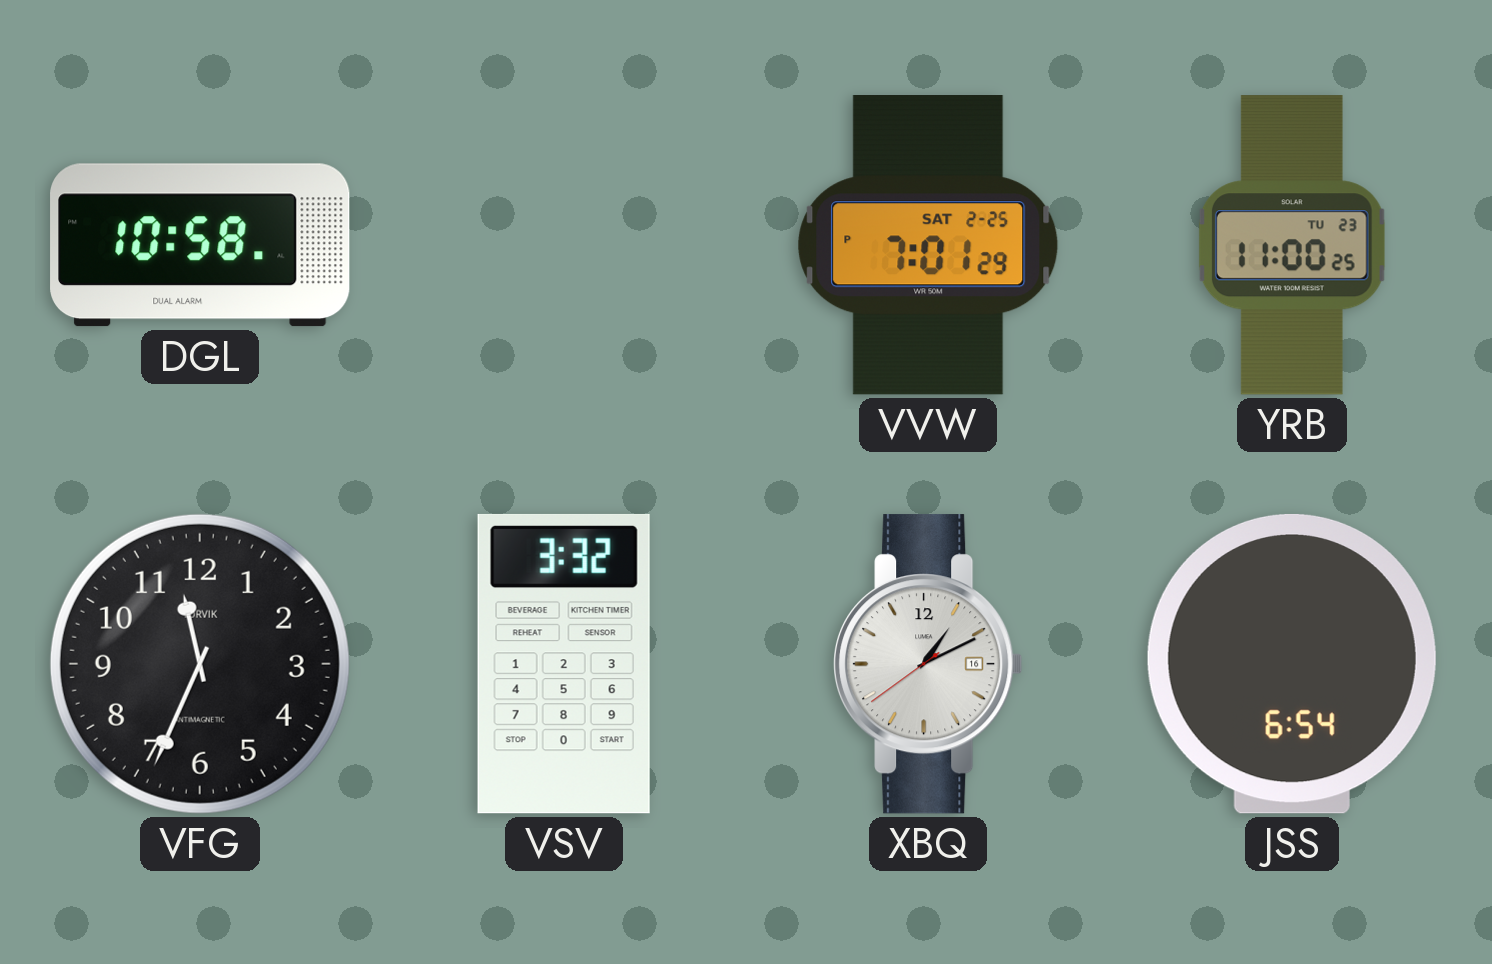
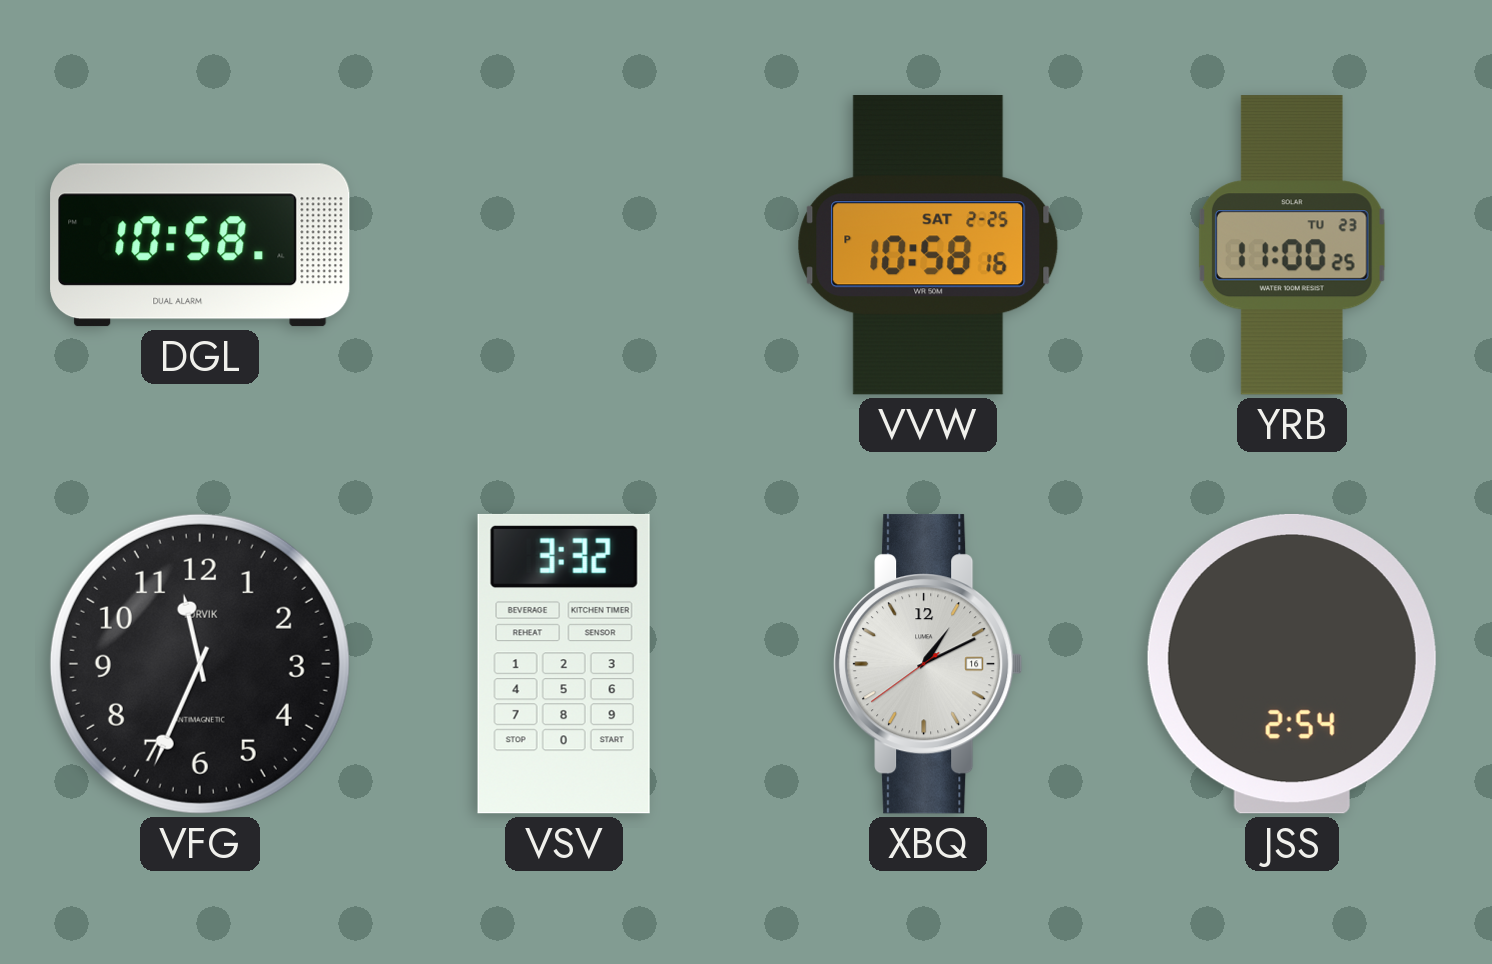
VVW: 7:01 -> 10:58 (928, 245)
JSS: 6:54 -> 2:54 (1292, 664)
